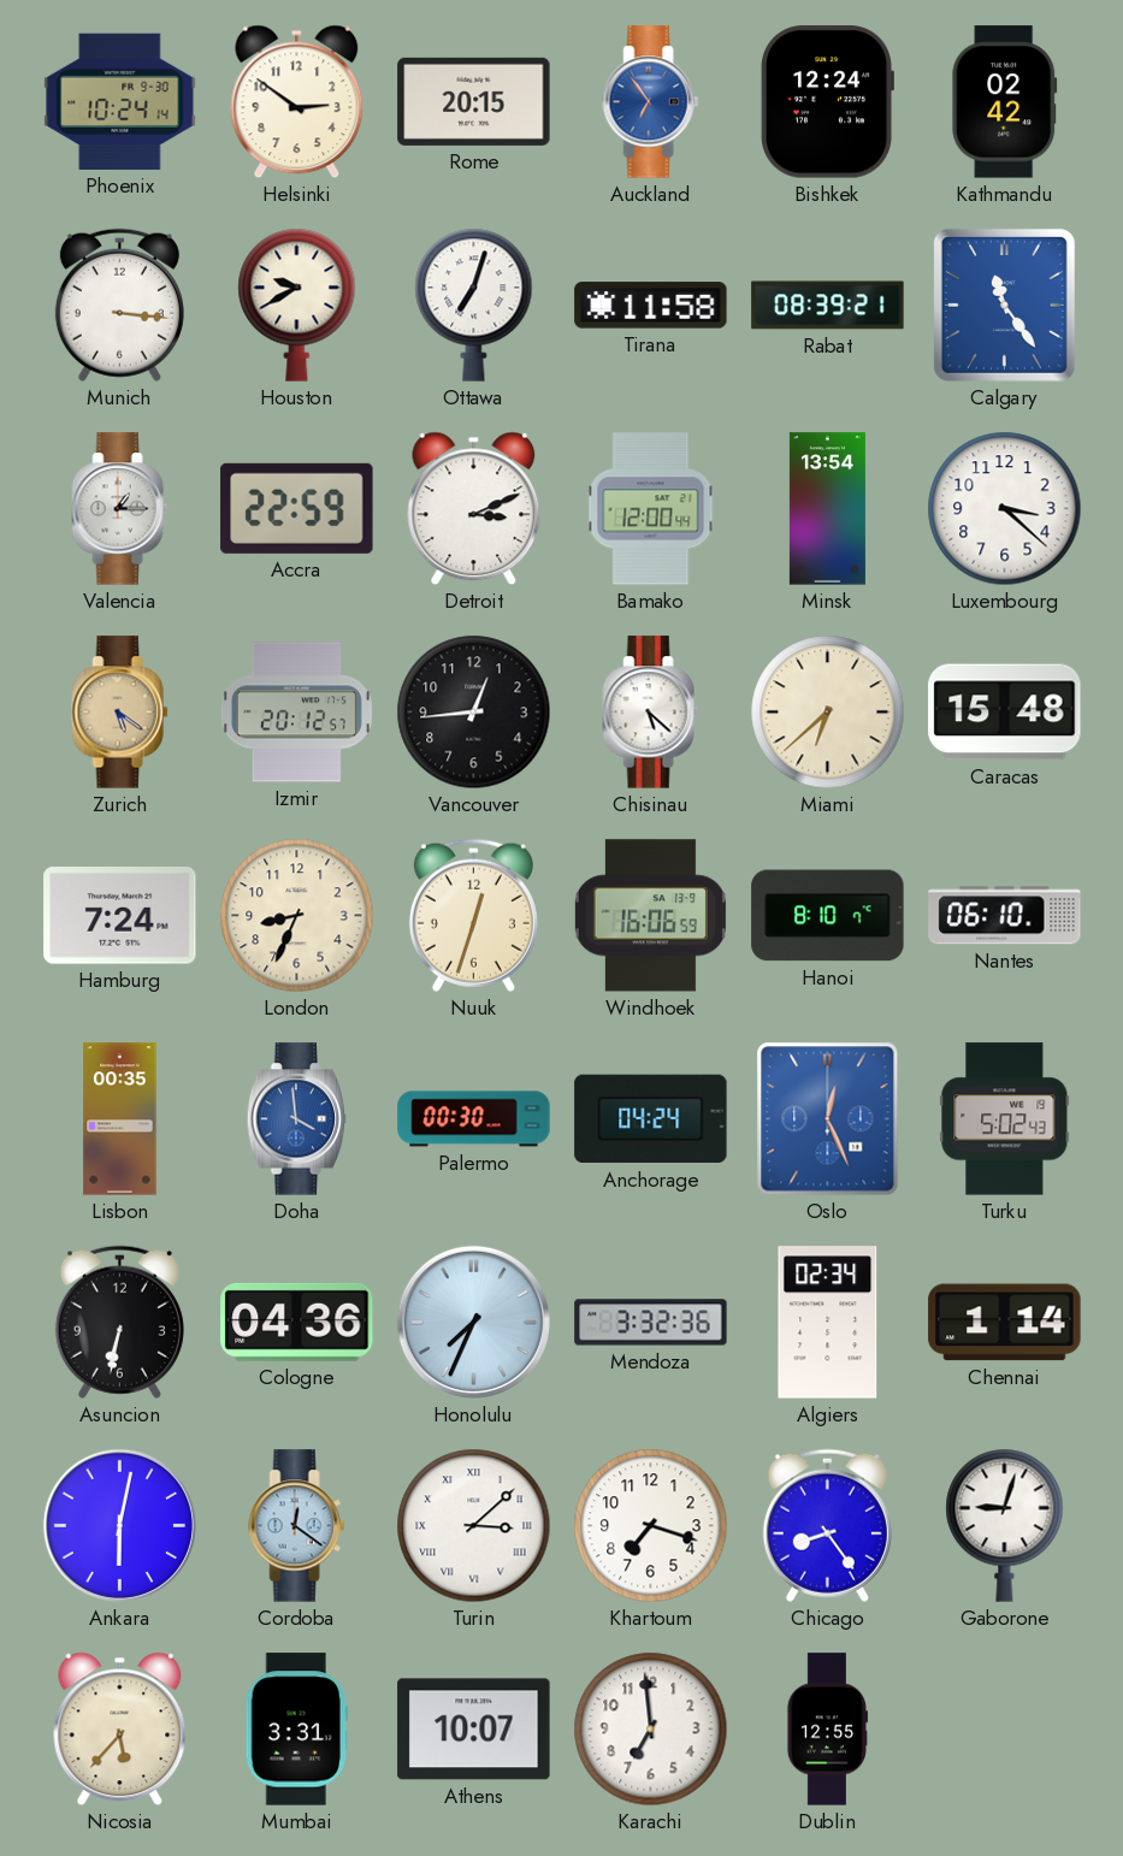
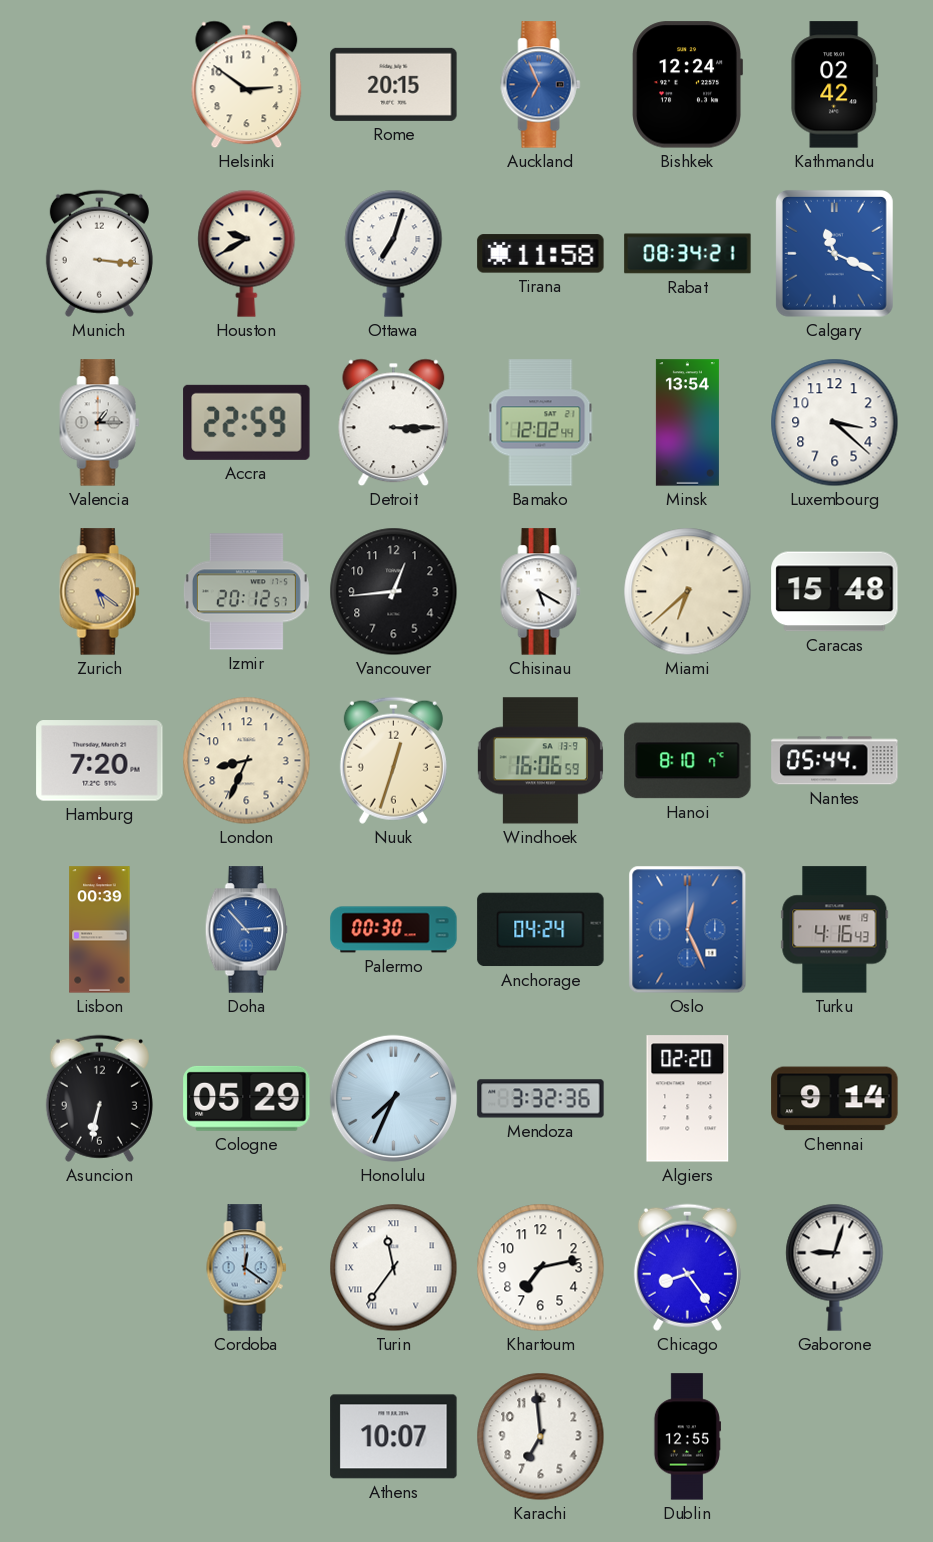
Phoenix: 10:24 -> none (120, 101)
Auckland: 6:54 -> 6:56 (541, 85)
Rabat: 08:39 -> 08:34 (688, 254)
Calgary: 11:24 -> 11:19 (834, 253)
Detroit: 3:11 -> 3:15 (394, 423)
Bamako: 12:00 -> 12:02 (541, 423)
Chisinau: 5:22 -> 5:20 (541, 592)
Hamburg: 7:24 -> 7:20 (100, 761)
Nantes: 06:10 -> 05:44 (835, 761)
Lisbon: 00:35 -> 00:39 (100, 930)
Doha: 3:59 -> 2:53 (247, 930)
Turku: 5:02 -> 4:16 (835, 930)
Cologne: 04:36 -> 05:29 (247, 1098)
Algiers: 02:34 -> 02:20 (688, 1099)
Chennai: 1:14 -> 9:14 (835, 1099)
Ankara: 6:02 -> none (119, 1525)
Turin: 3:08 -> 11:36 (394, 1268)
Khartoum: 7:18 -> 7:13 (541, 1268)
Nicosia: 5:37 -> none (120, 1730)
Mumbai: 3:31 -> none (296, 1730)
